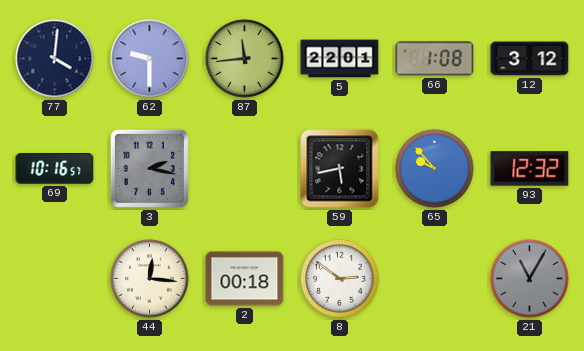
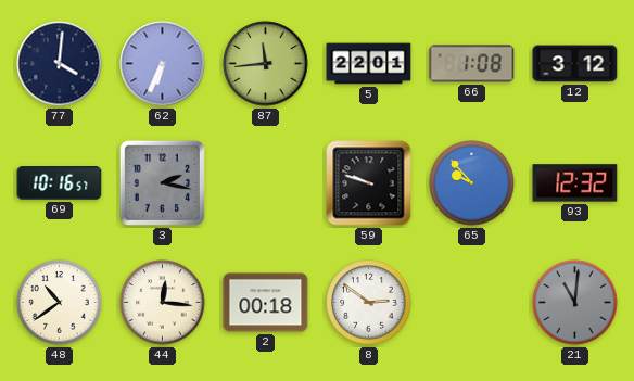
62: 9:30 -> 6:34 (163, 64)
59: 5:43 -> 9:48 (369, 183)
48: none -> 10:39 (60, 303)
21: 11:05 -> 11:01 (575, 303)
